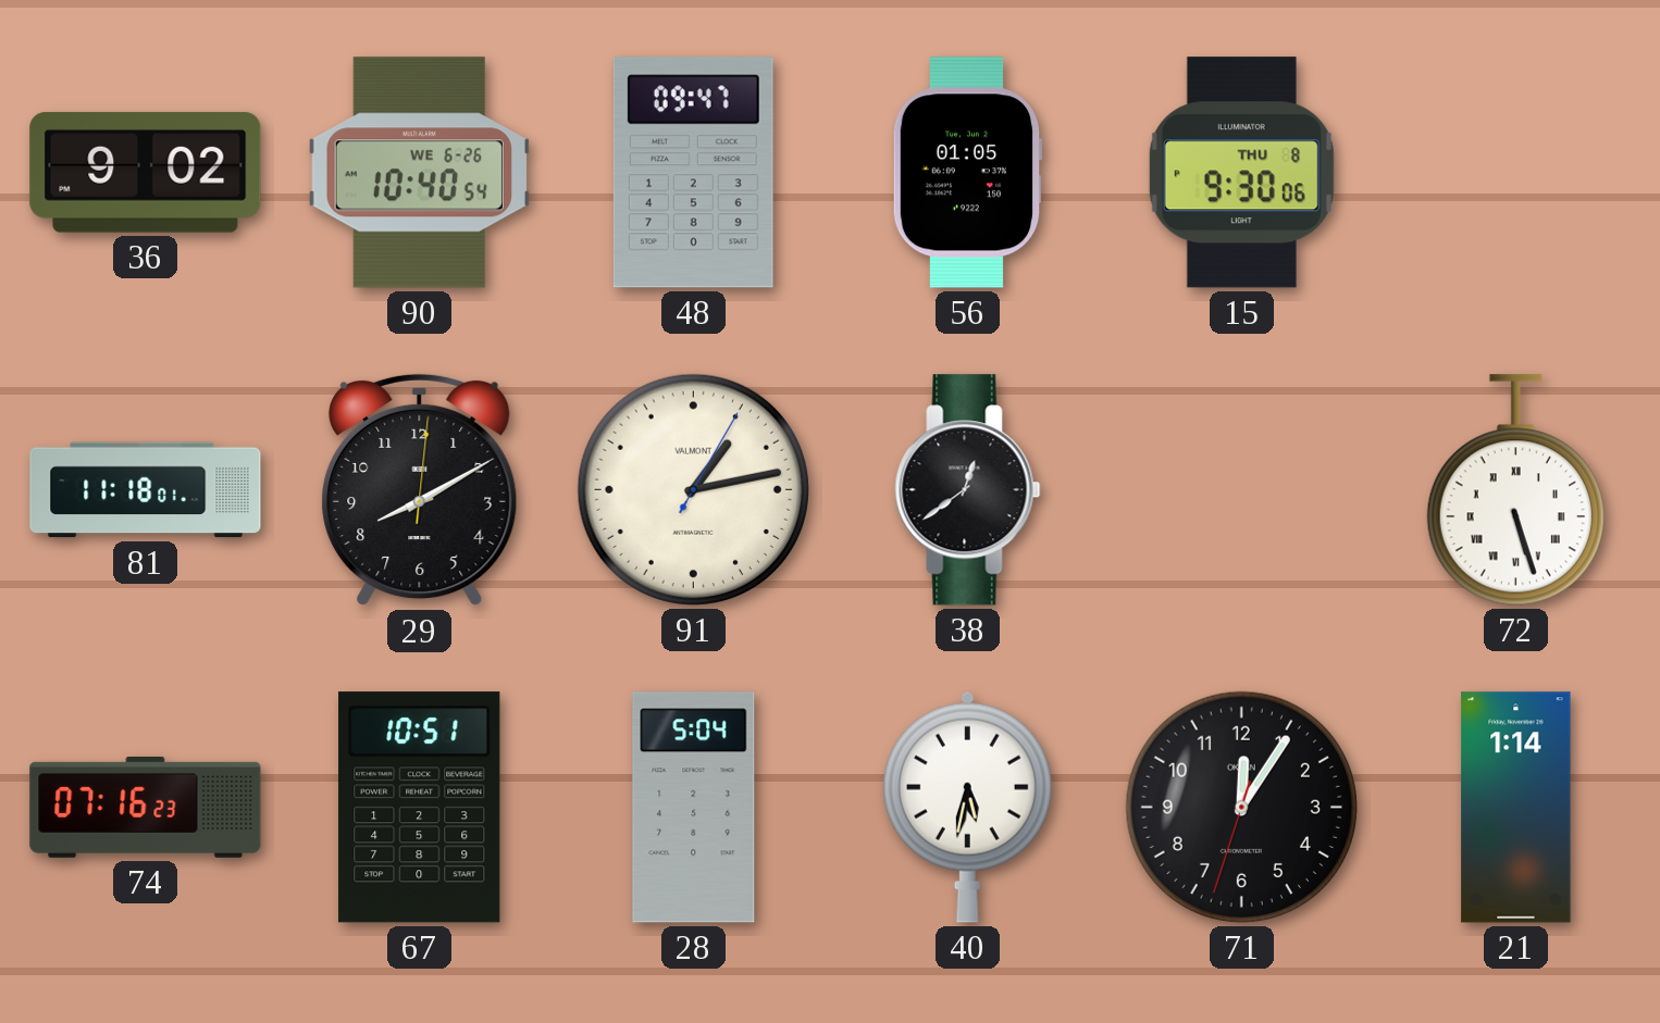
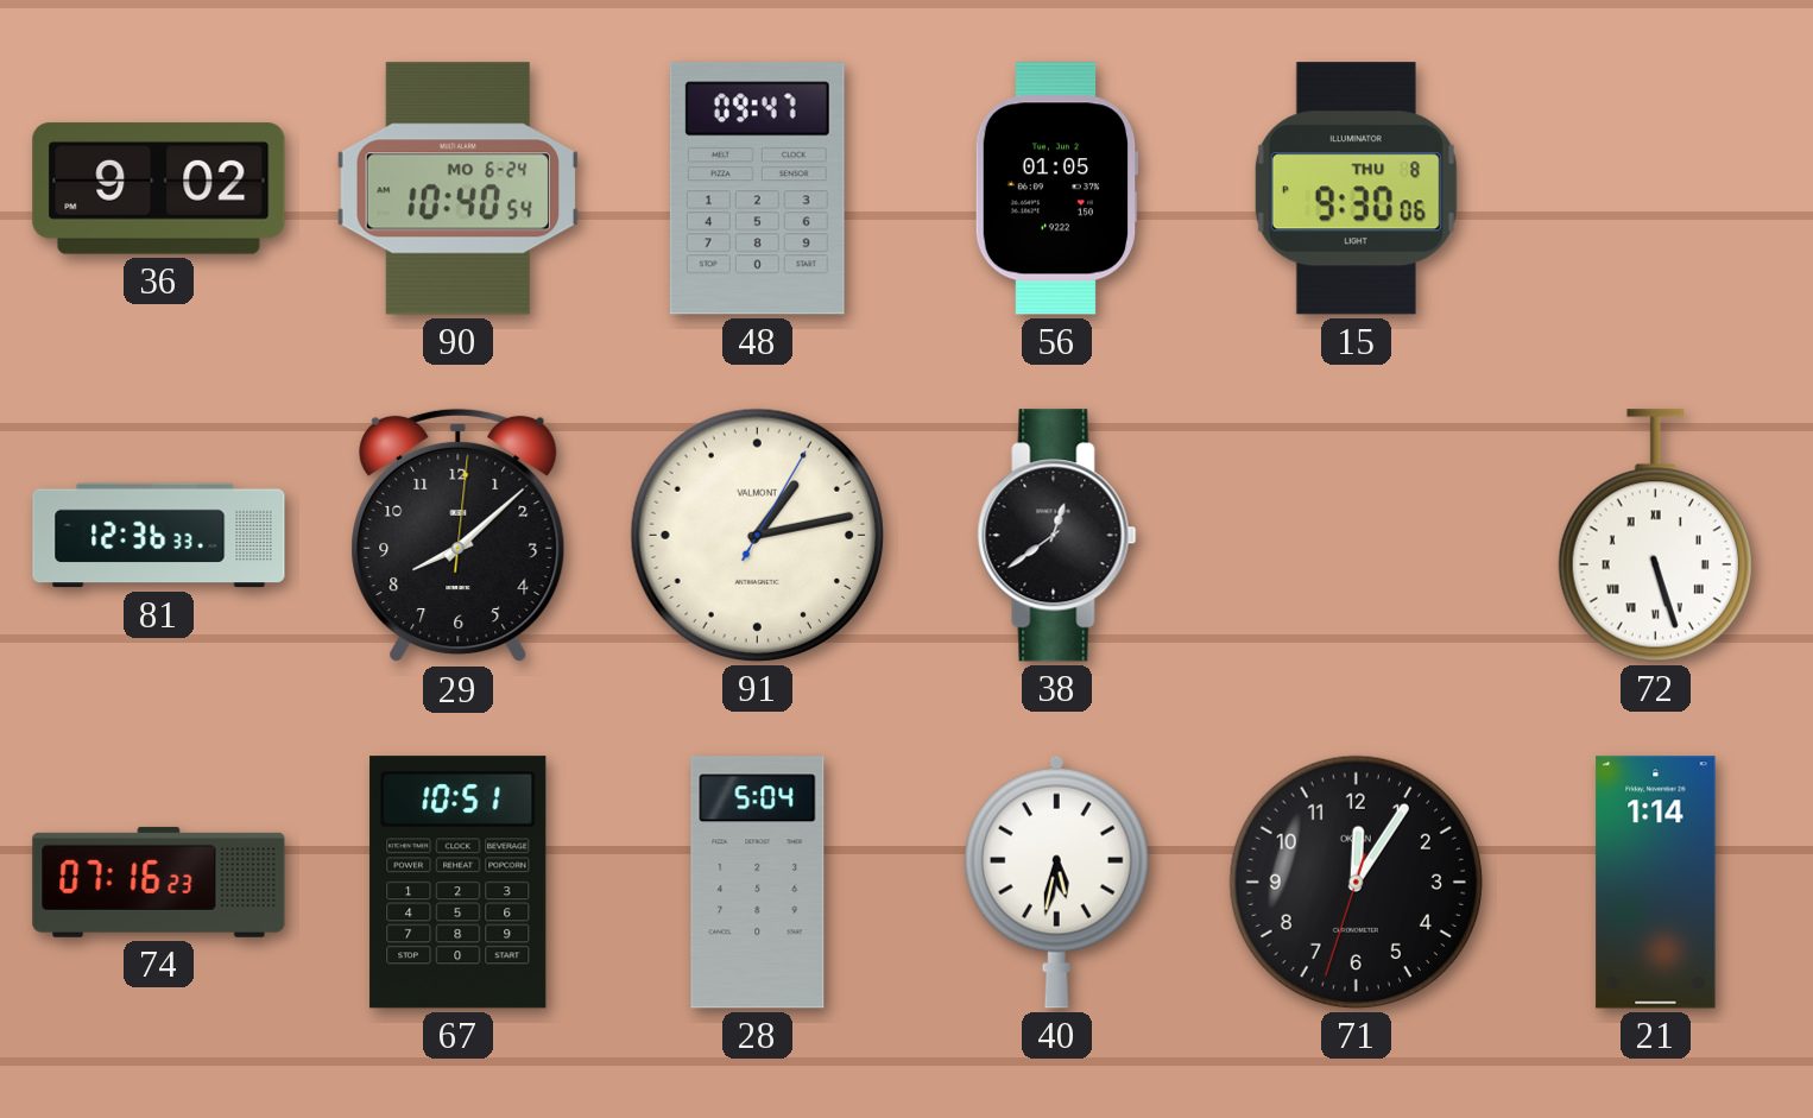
90 date: WE 6-26 -> MO 6-24 (457, 189)
81: 11:18 -> 12:36 (159, 536)
29: 8:10 -> 8:08 (459, 536)
